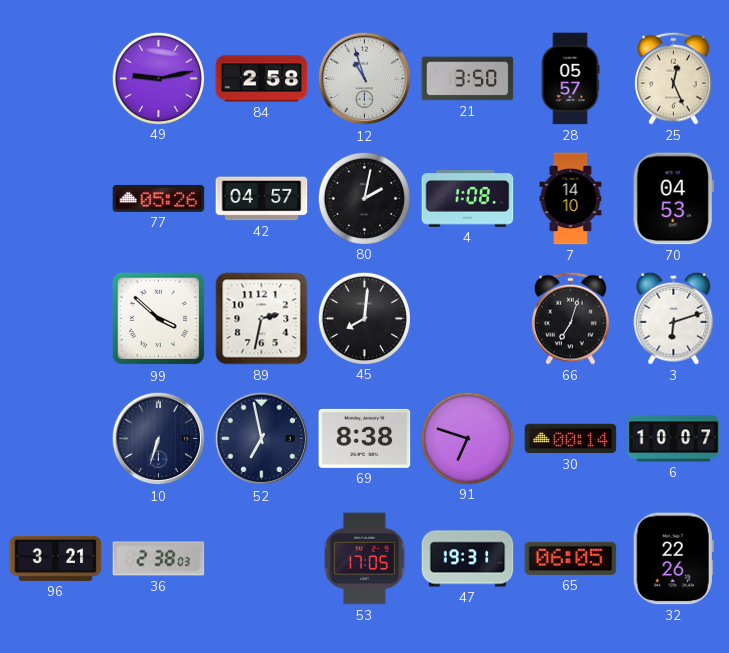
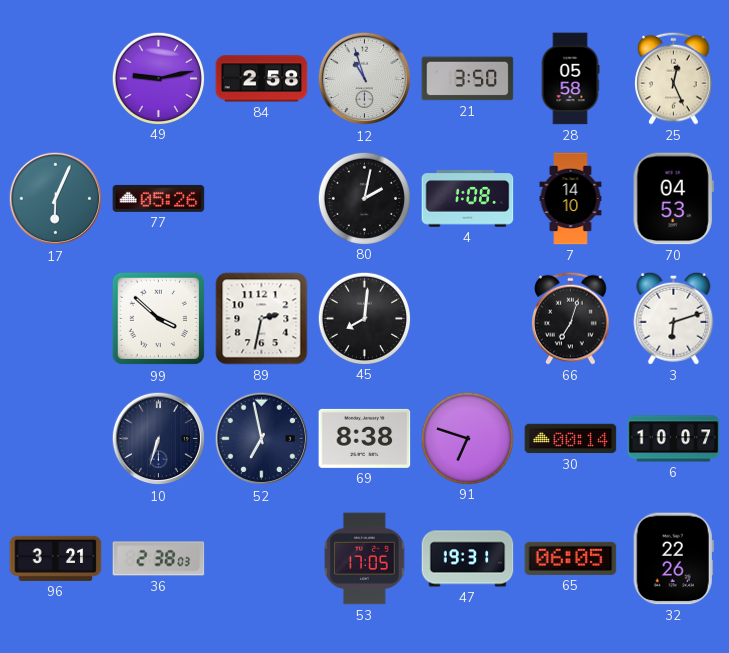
28: 05:57 -> 05:58 (570, 79)
17: none -> 6:04 (56, 199)
42: 04:57 -> none (262, 199)
